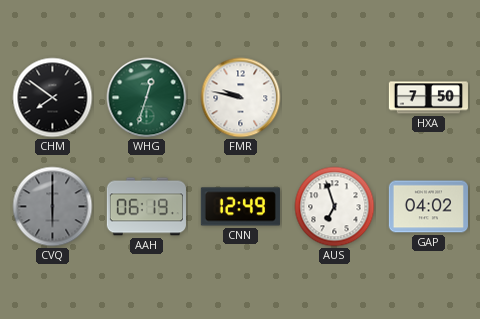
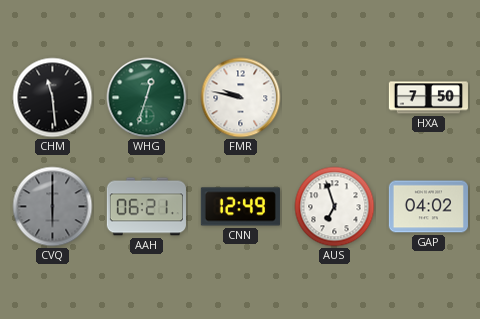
CHM: 7:51 -> 11:29 (53, 98)
AAH: 06:19 -> 06:21 (146, 207)
